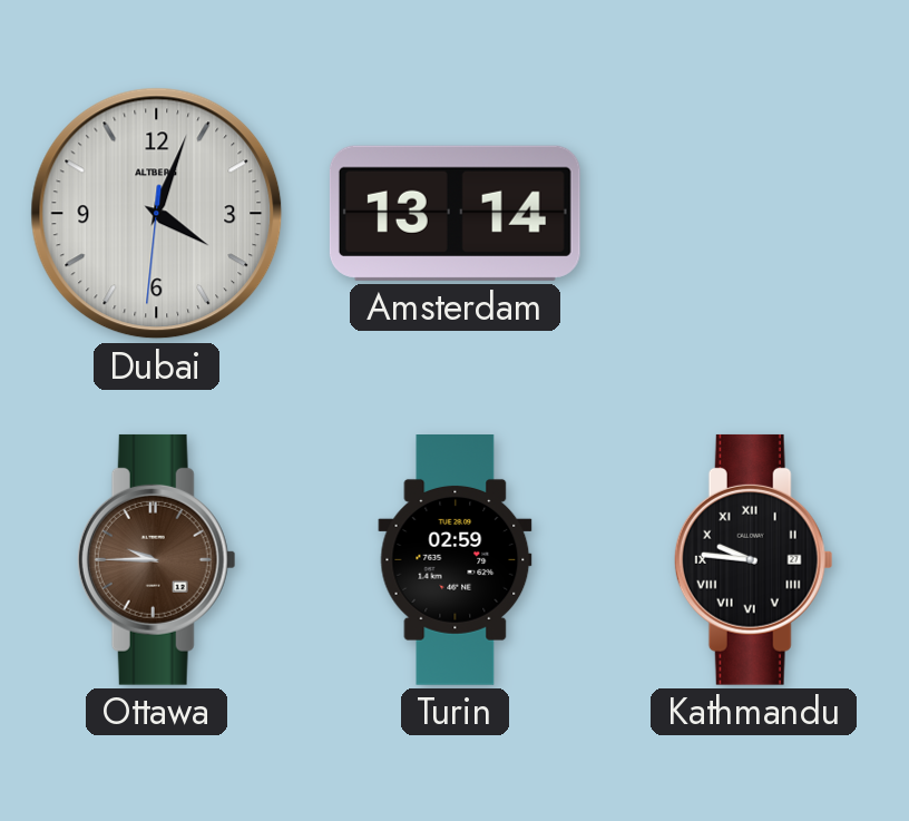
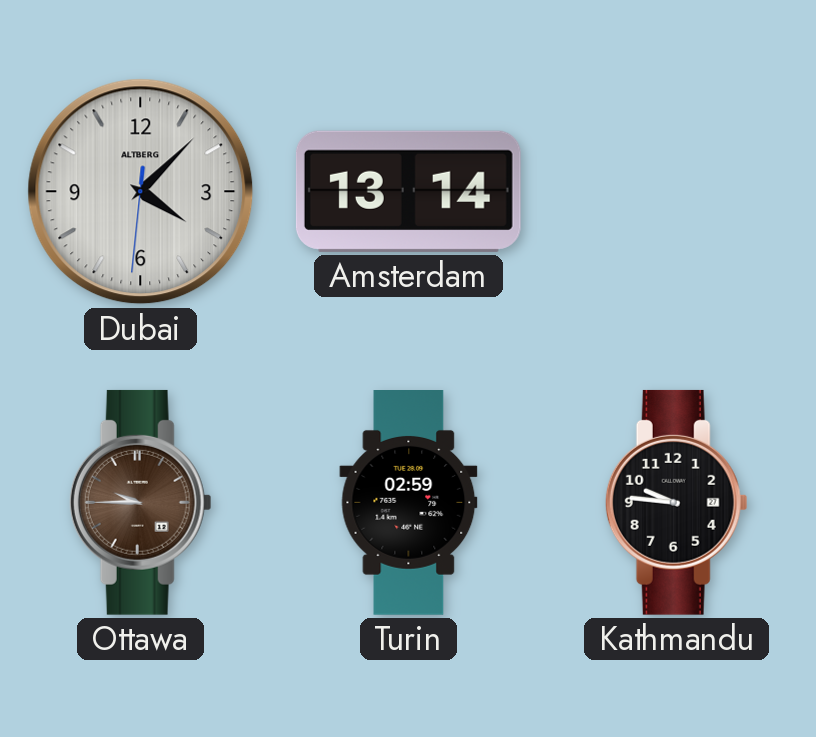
Dubai: 4:03 -> 4:07 (141, 192)
Kathmandu numerals: Roman -> Arabic (676, 502)
